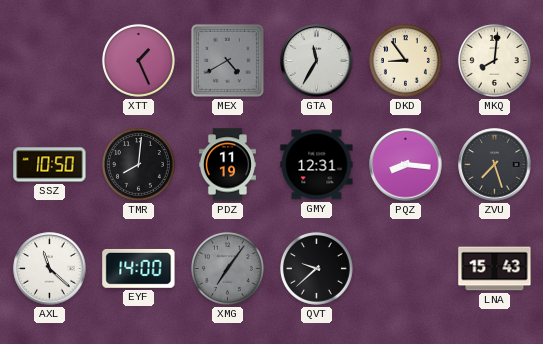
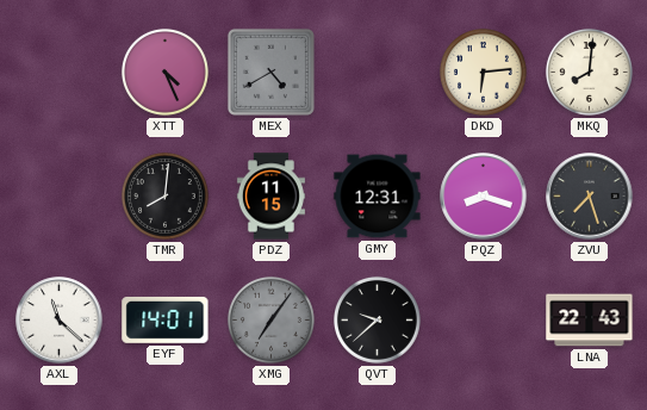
XTT: 1:26 -> 4:26 (164, 72)
GTA: 11:35 -> none (317, 61)
DKD: 8:54 -> 6:14 (483, 72)
SSZ: 10:50 -> none (50, 165)
PDZ: 11:19 -> 11:15 (270, 197)
PQZ: 8:16 -> 8:18 (484, 197)
EYF: 14:00 -> 14:01 (166, 319)
LNA: 15:43 -> 22:43 (590, 321)
